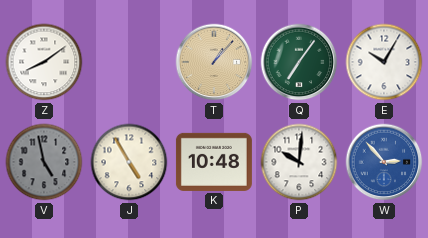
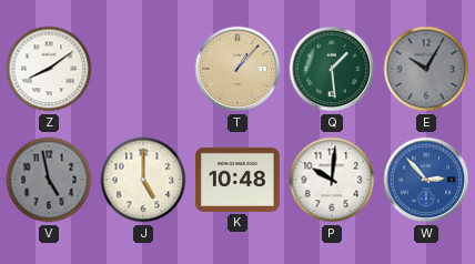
Q: 7:06 -> 1:29 (332, 69)
E dial: white -> grey (426, 69)
J: 4:55 -> 5:00 (143, 180)
